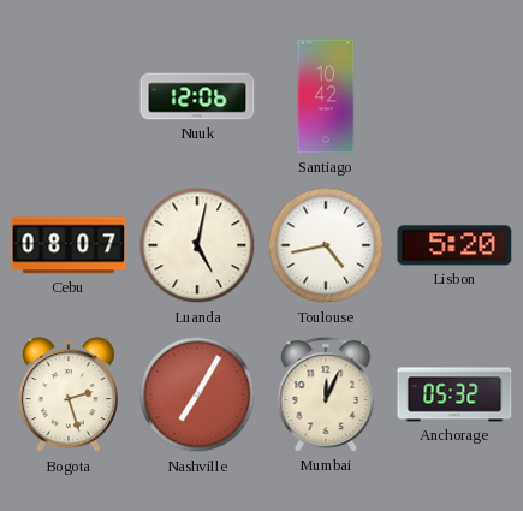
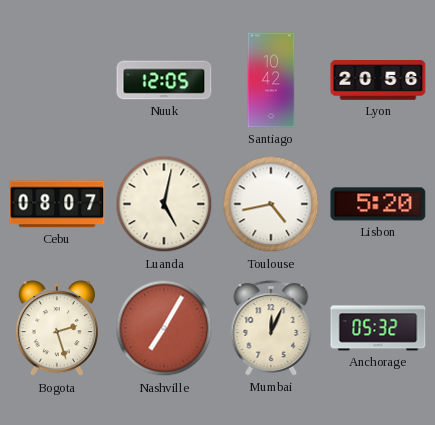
Nuuk: 12:06 -> 12:05 (164, 80)
Lyon: none -> 20:56 (378, 81)
